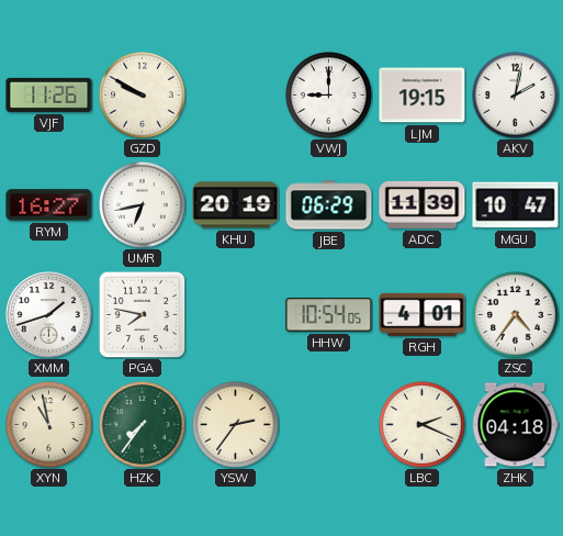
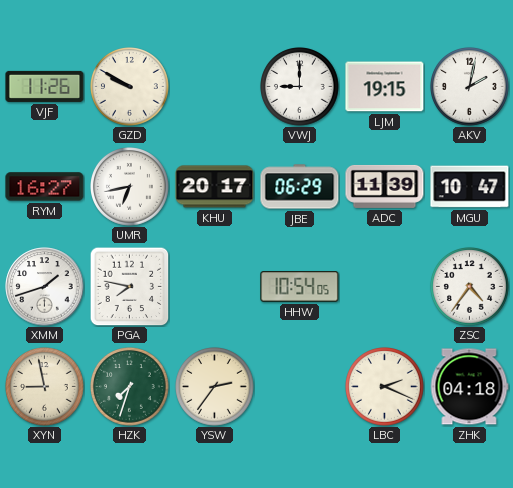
KHU: 20:19 -> 20:17 (215, 187)
RGH: 4:01 -> none (423, 314)
XYN: 10:58 -> 8:58 (45, 387)
HZK: 7:36 -> 7:33 (130, 387)
